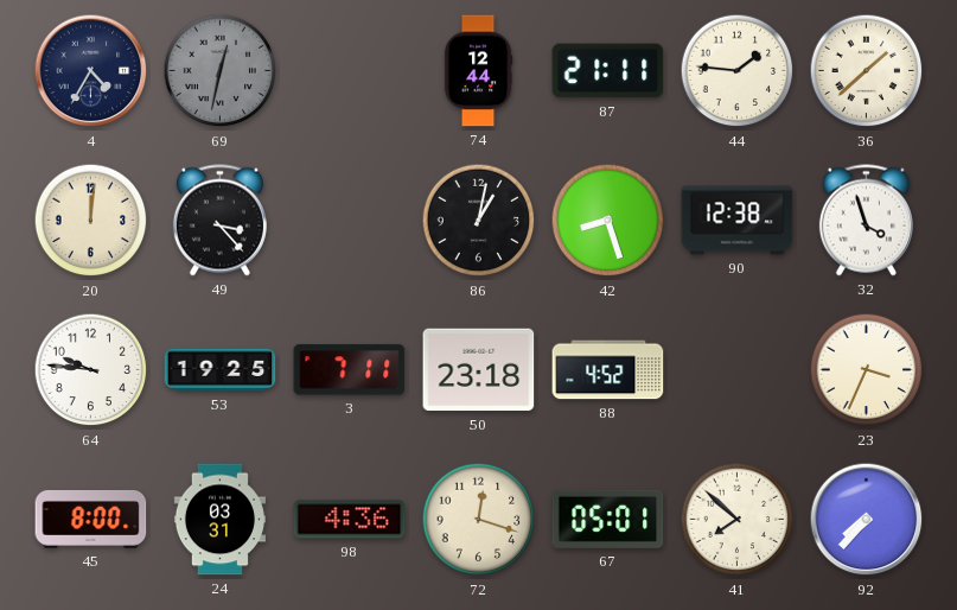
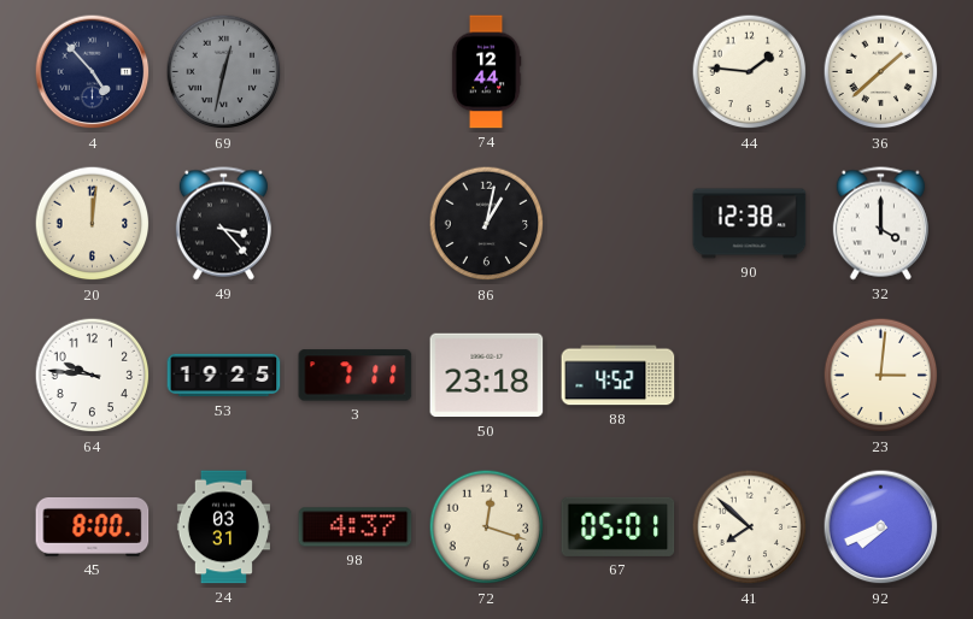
4: 4:35 -> 4:53 (93, 72)
87: 21:11 -> none (608, 71)
42: 8:27 -> none (608, 221)
32: 3:57 -> 4:00 (880, 224)
23: 3:34 -> 3:01 (881, 376)
98: 4:36 -> 4:37 (356, 527)
92: 7:37 -> 7:41 (881, 527)
